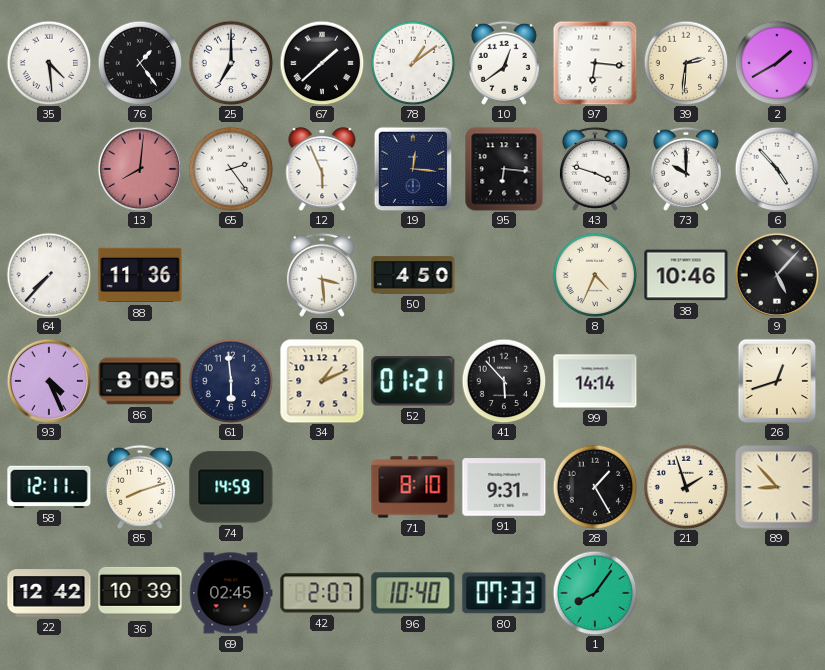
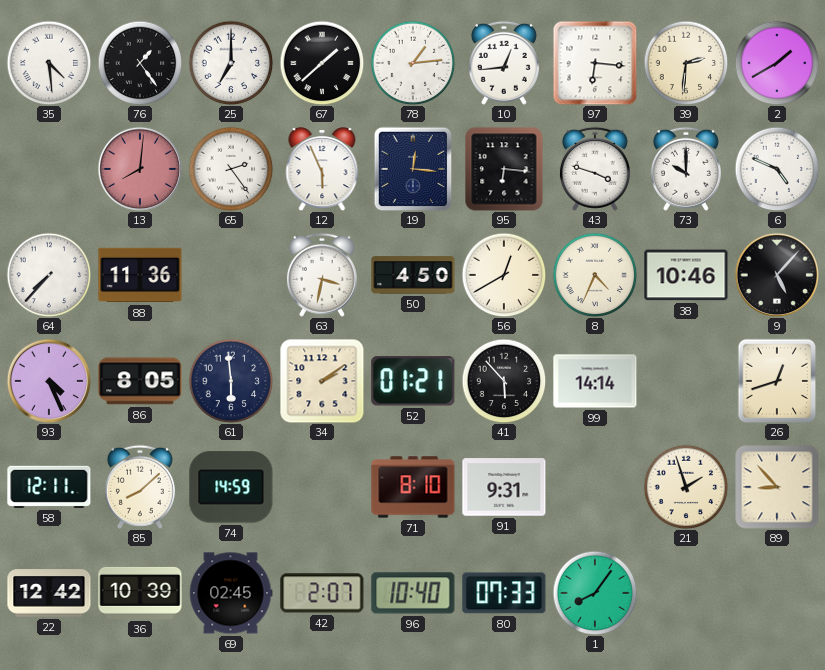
78: 1:09 -> 1:14 (413, 63)
10: 12:39 -> 12:44 (504, 63)
6: 4:53 -> 4:49 (777, 169)
63: 3:29 -> 3:32 (322, 275)
56: none -> 12:40 (504, 275)
34: 1:11 -> 2:09 (322, 381)
85: 8:12 -> 8:08 (140, 487)
28: 1:25 -> none (595, 487)
